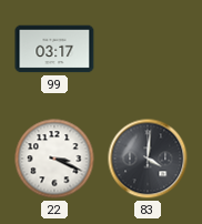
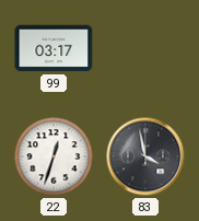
22: 3:19 -> 12:33 (54, 156)
83: 4:01 -> 3:58 (145, 156)
